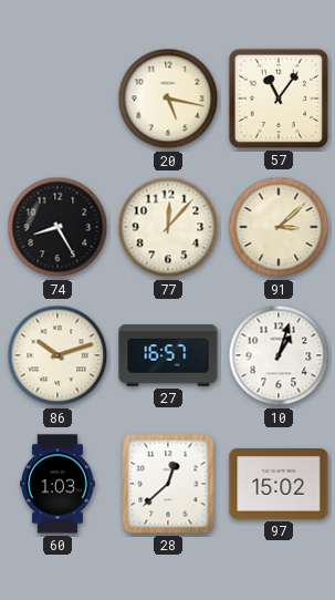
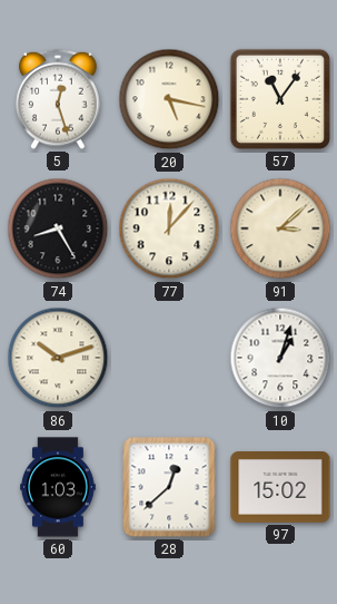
5: none -> 12:27 (58, 99)
27: 16:57 -> none (168, 355)
